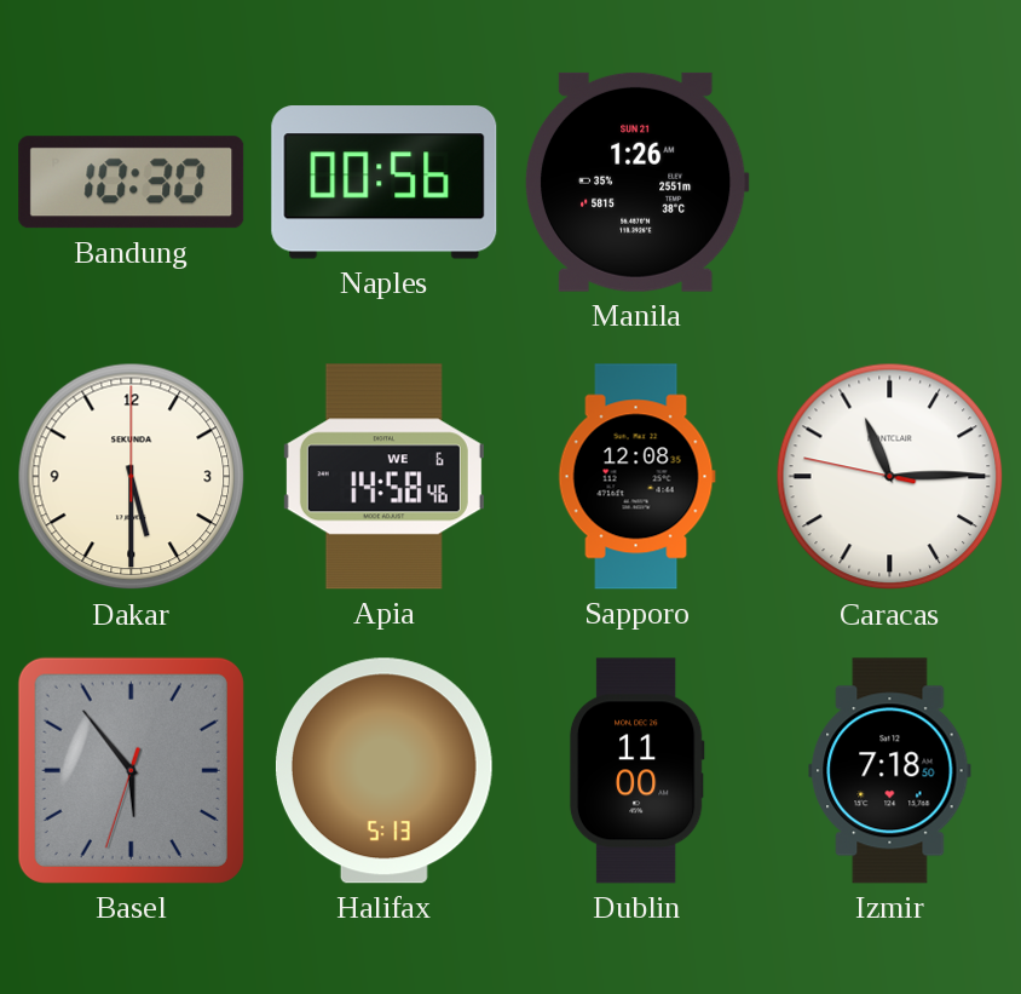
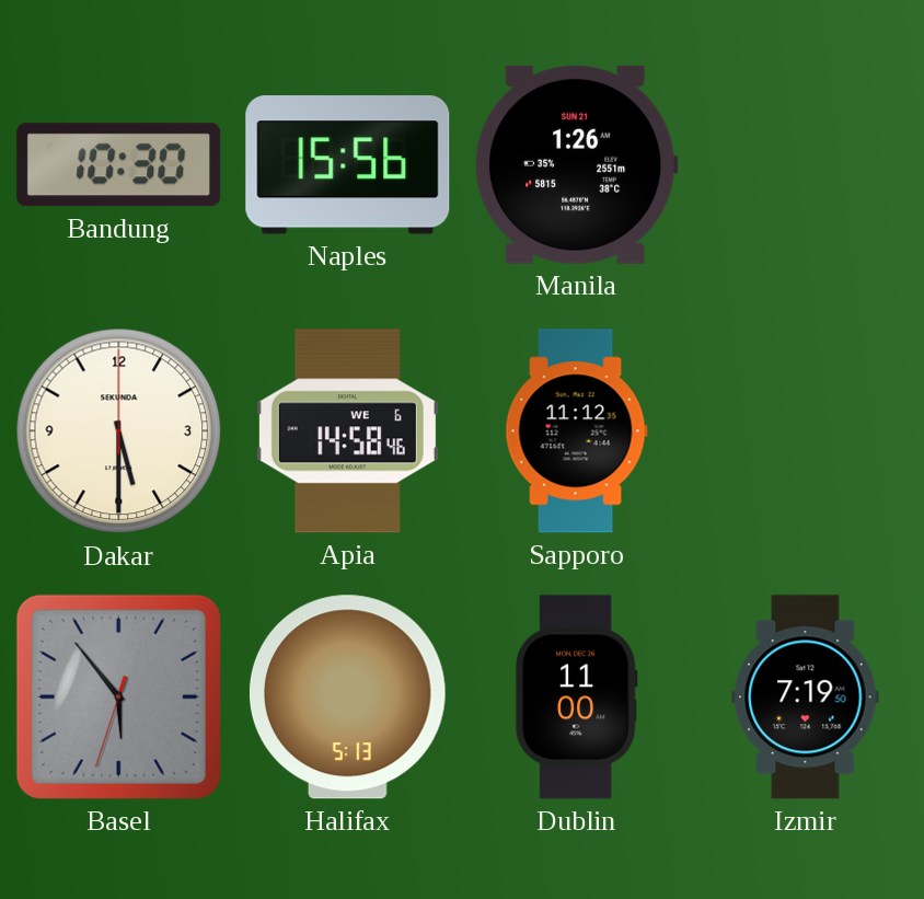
Naples: 00:56 -> 15:56 (348, 165)
Sapporo: 12:08 -> 11:12 (576, 431)
Caracas: 11:14 -> none (890, 477)
Izmir: 7:18 -> 7:19 (806, 698)
